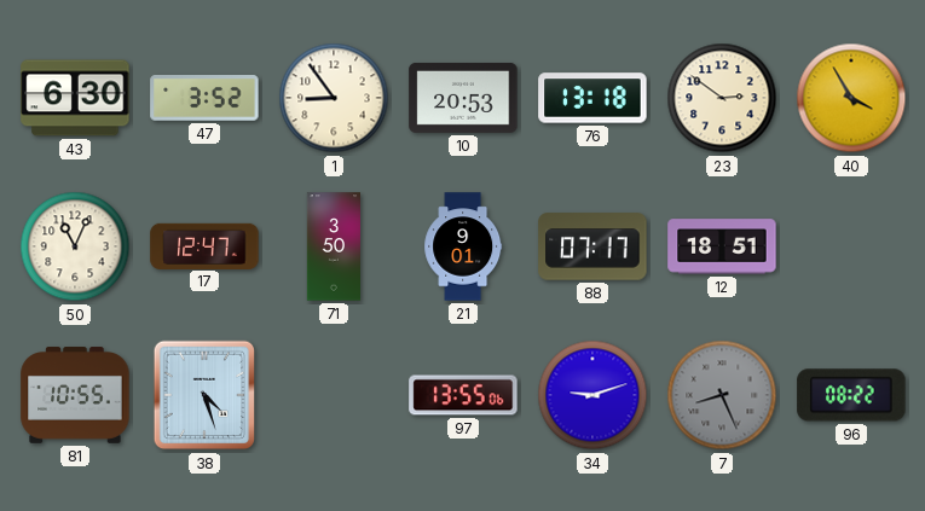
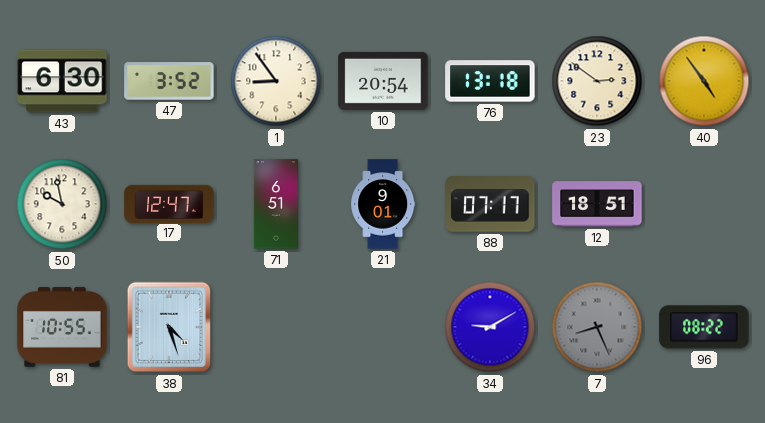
10: 20:53 -> 20:54 (383, 81)
40: 3:55 -> 4:54 (704, 81)
50: 11:04 -> 9:58 (62, 204)
71: 3:50 -> 6:51 (276, 204)
97: 13:55 -> none (463, 395)
34: 9:12 -> 9:10 (490, 327)
